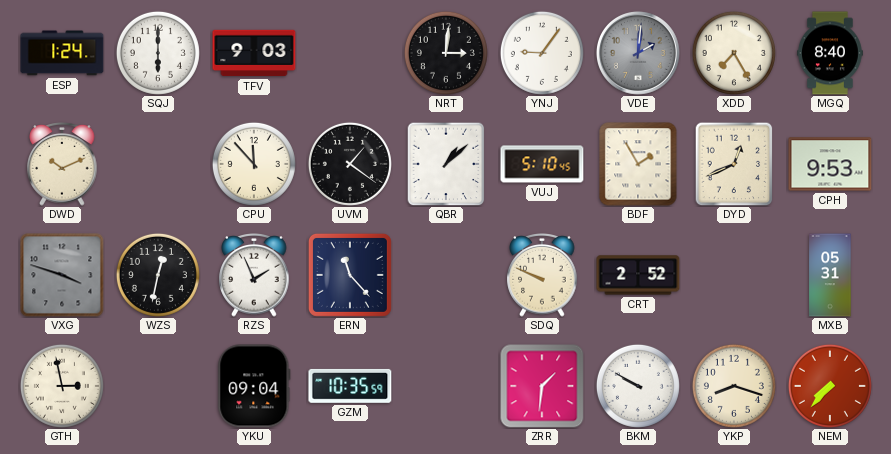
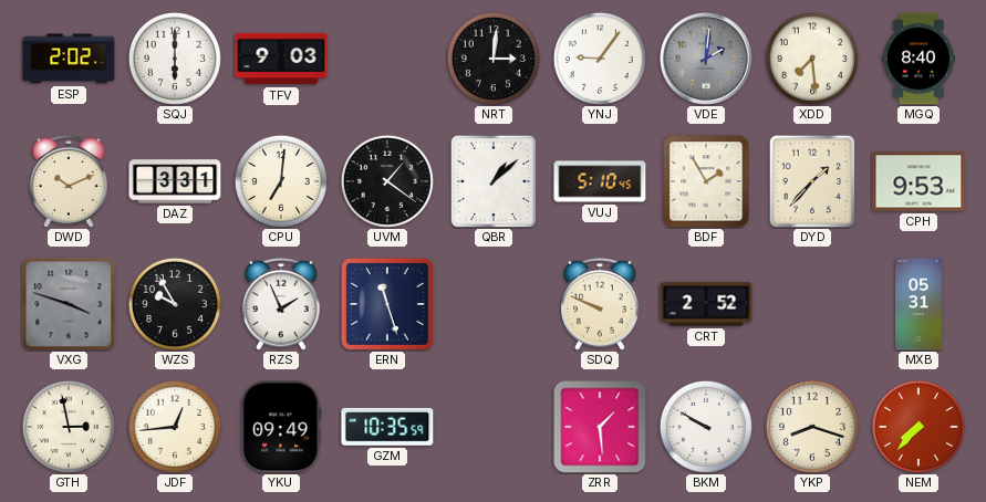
ESP: 1:24 -> 2:02 (69, 59)
XDD: 7:25 -> 7:29 (812, 59)
DAZ: none -> 3:31 (175, 181)
CPU: 11:53 -> 7:01 (281, 181)
DYD: 12:41 -> 1:37 (812, 181)
WZS: 12:32 -> 9:55 (175, 304)
ERN: 11:23 -> 11:27 (387, 304)
JDF: none -> 12:44 (175, 427)
YKU: 09:04 -> 09:49 (281, 427)
ZRR: 1:31 -> 1:29 (600, 427)
